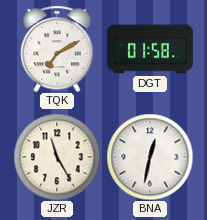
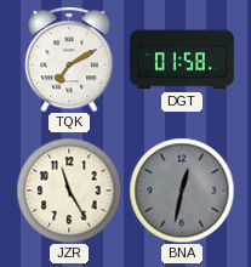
BNA dial: white -> grey (182, 191)
